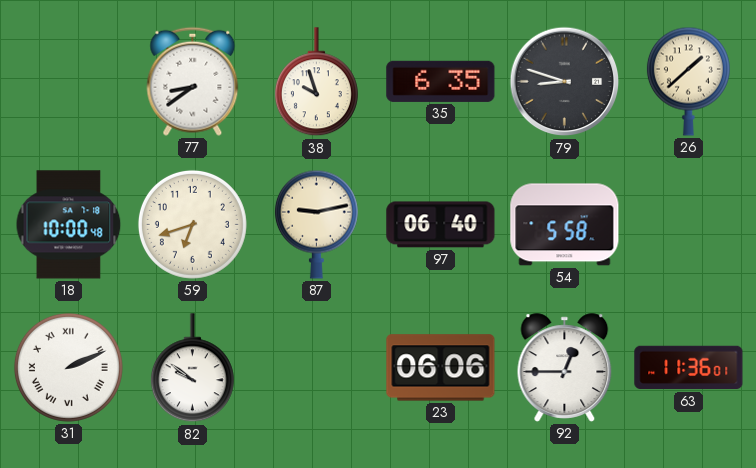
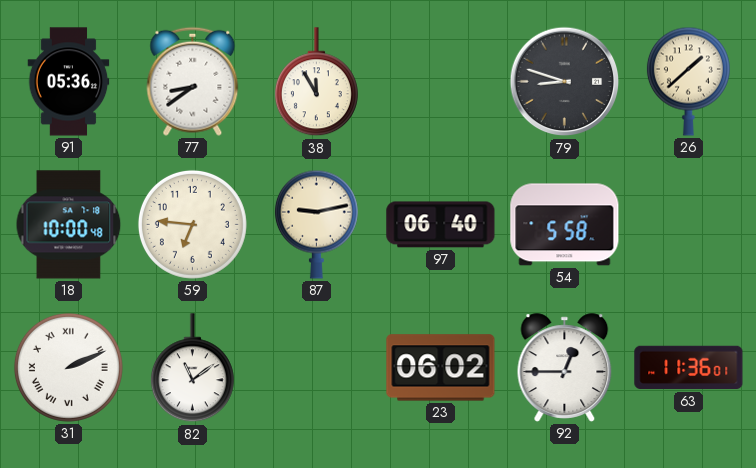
91: none -> 05:36 (69, 82)
38: 9:57 -> 11:55 (316, 82)
35: 6:35 -> none (441, 81)
59: 6:42 -> 6:46 (192, 224)
82: 9:51 -> 11:09 (192, 368)
23: 06:06 -> 06:02 (441, 368)
